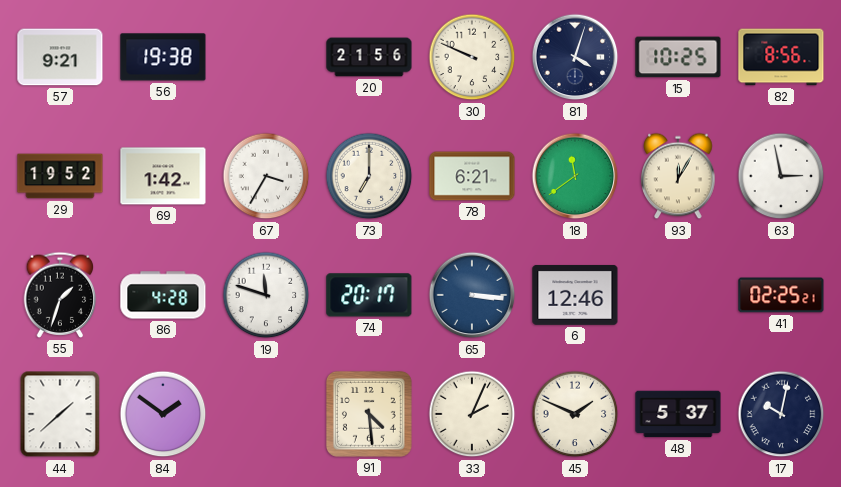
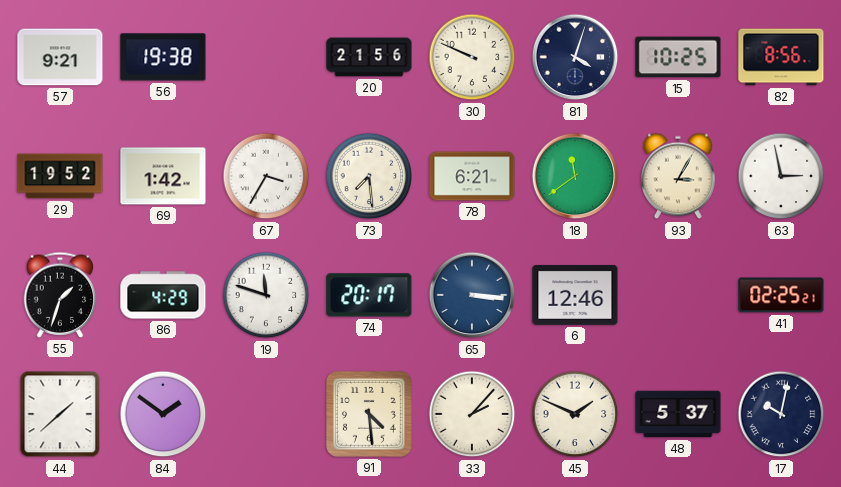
73: 7:00 -> 7:29 (369, 176)
93: 12:05 -> 3:05 (678, 176)
86: 4:28 -> 4:29 (163, 295)
33: 2:04 -> 2:07 (472, 414)
